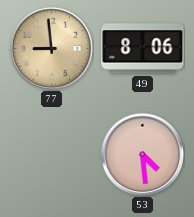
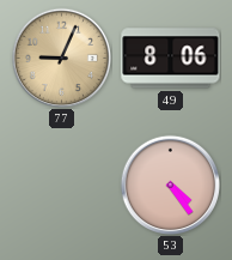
77: 8:59 -> 9:04 (61, 58)
53: 4:29 -> 4:24 (170, 185)
